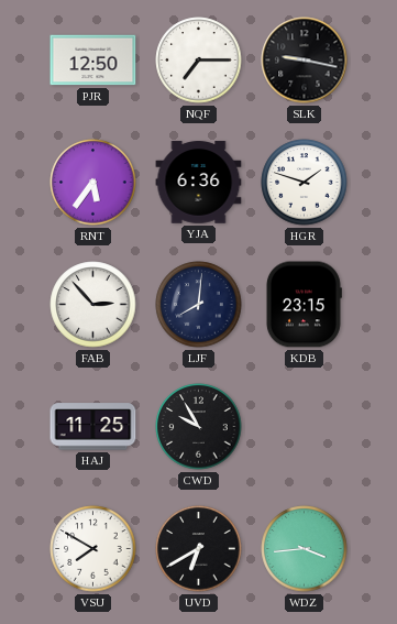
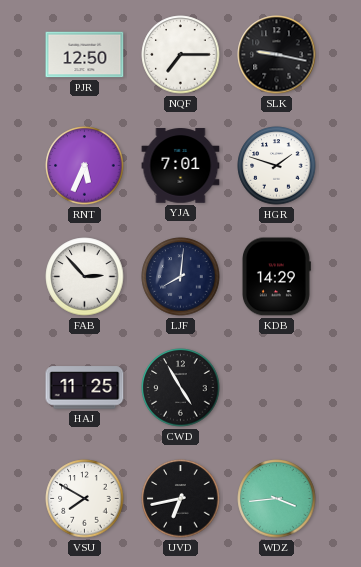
RNT: 5:36 -> 5:34 (85, 166)
YJA: 6:36 -> 7:01 (181, 166)
KDB: 23:15 -> 14:29 (276, 277)
CWD: 9:55 -> 4:55 (181, 388)
UVD: 6:40 -> 6:43 (181, 499)
